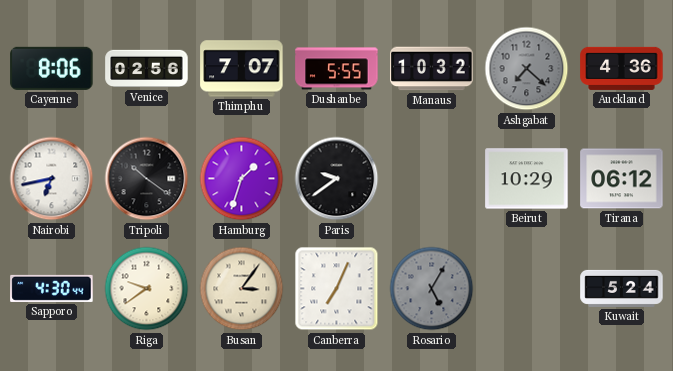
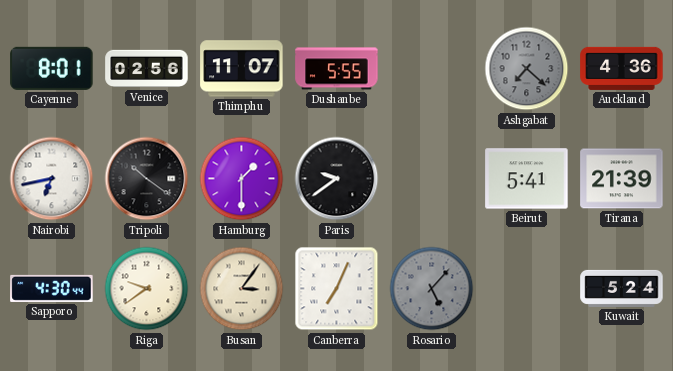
Cayenne: 8:06 -> 8:01 (52, 68)
Thimphu: 7:07 -> 11:07 (242, 69)
Manaus: 10:32 -> none (432, 69)
Hamburg: 1:33 -> 1:30 (242, 179)
Beirut: 10:29 -> 5:41 (527, 179)
Tirana: 06:12 -> 21:39 (622, 179)
Rosario: 5:05 -> 5:07 (432, 289)
